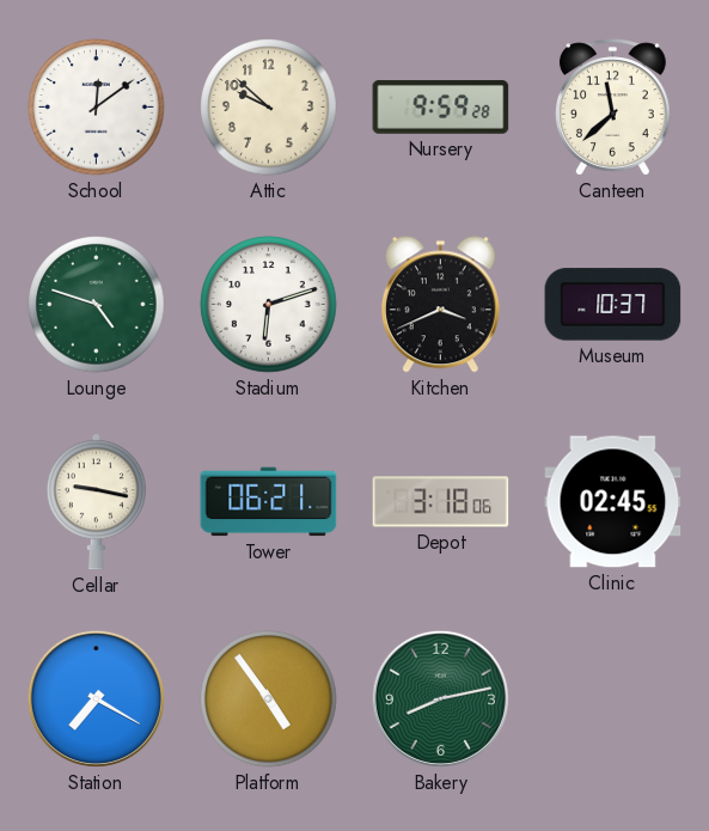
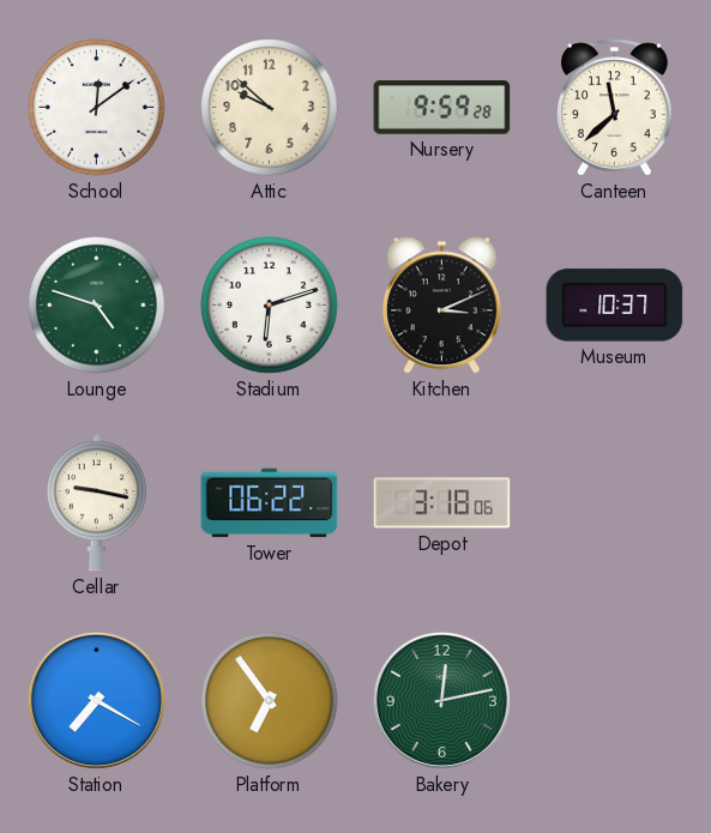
Kitchen: 3:41 -> 3:11 (441, 306)
Tower: 06:21 -> 06:22 (270, 503)
Clinic: 02:45 -> none (613, 502)
Platform: 4:54 -> 6:54 (270, 701)
Bakery: 8:13 -> 12:13 (441, 700)
